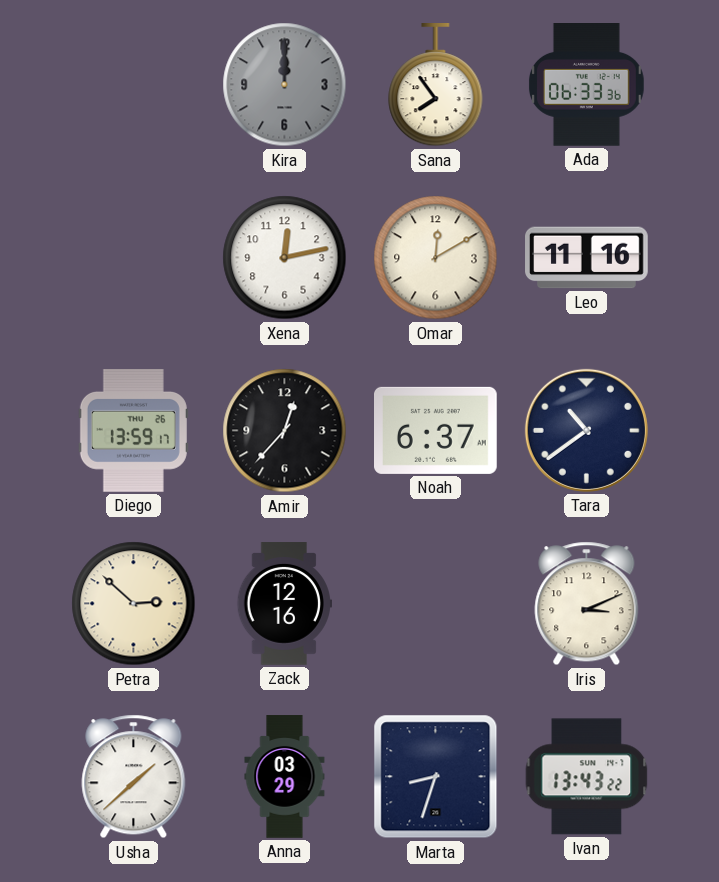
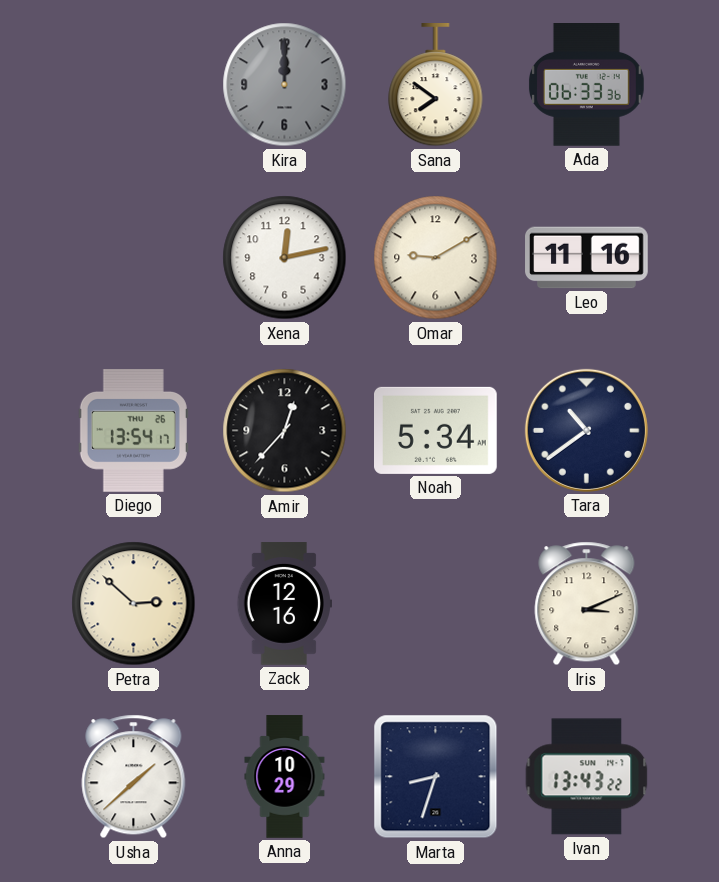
Sana: 7:54 -> 7:51 (436, 86)
Omar: 12:10 -> 9:10 (436, 258)
Diego: 13:59 -> 13:54 (133, 431)
Noah: 6:37 -> 5:34 (436, 430)
Anna: 03:29 -> 10:29 (285, 777)
